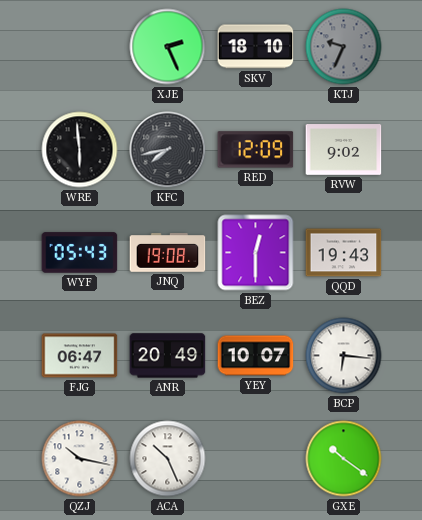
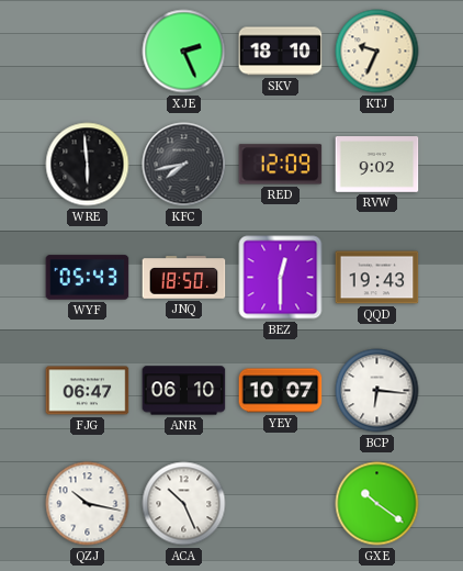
KTJ dial: grey -> cream (377, 52)
JNQ: 19:08 -> 18:50 (184, 278)
ANR: 20:49 -> 06:10 (184, 391)
